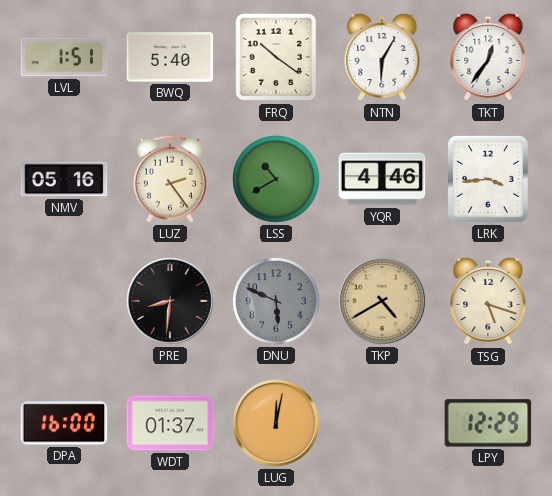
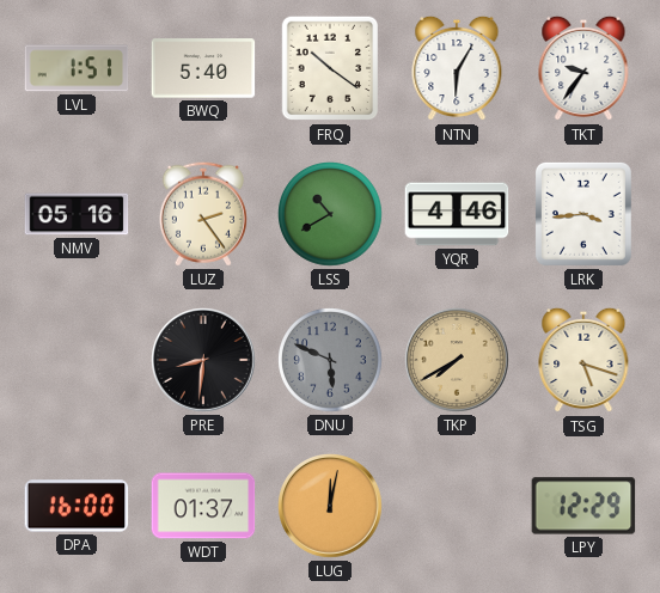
TKT: 12:36 -> 9:36 (583, 68)
TKP: 4:40 -> 7:40 (457, 360)
